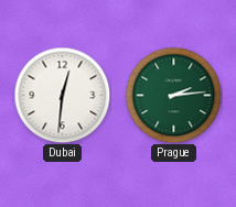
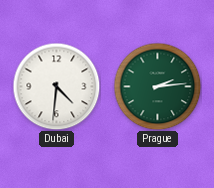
Dubai: 12:31 -> 4:31 (56, 86)
